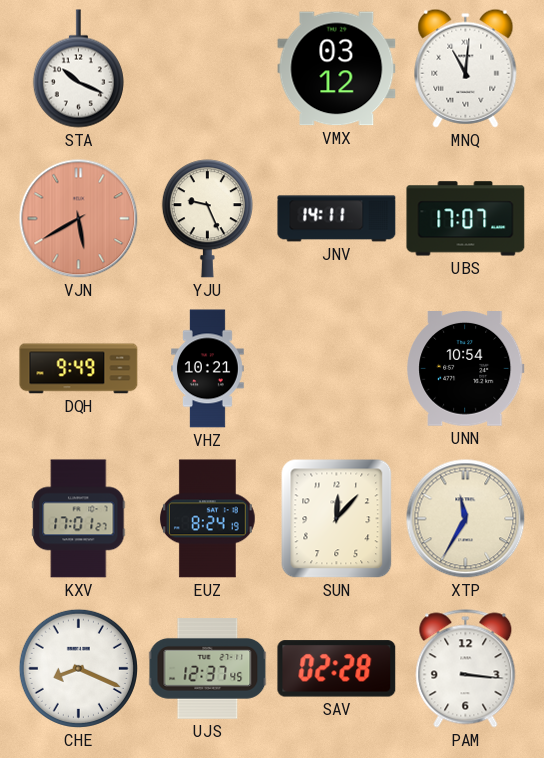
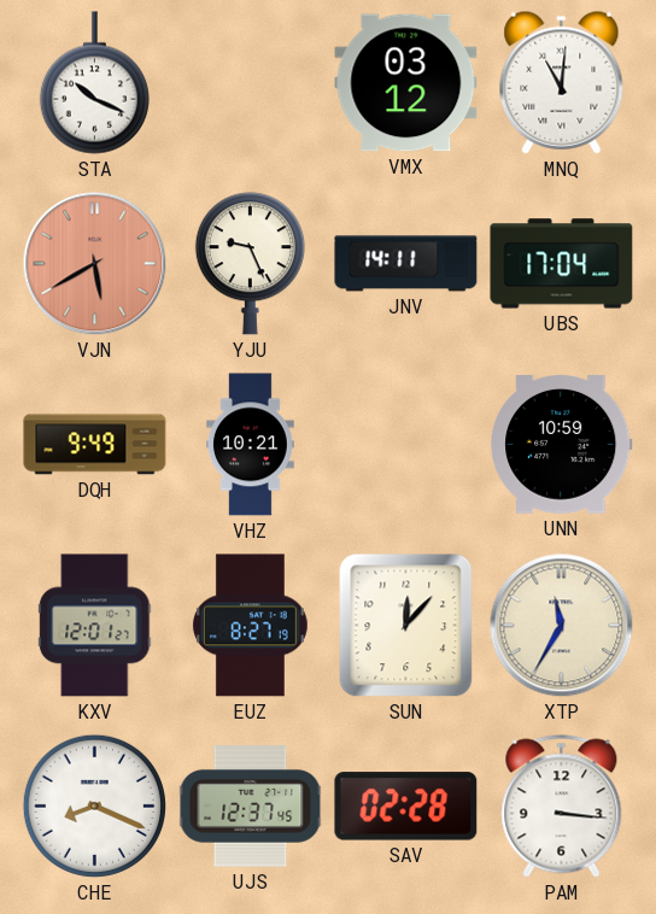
UBS: 17:07 -> 17:04 (562, 264)
UNN: 10:54 -> 10:59 (562, 445)
KXV: 17:01 -> 12:01 (95, 626)
EUZ: 8:24 -> 8:27 (251, 626)
